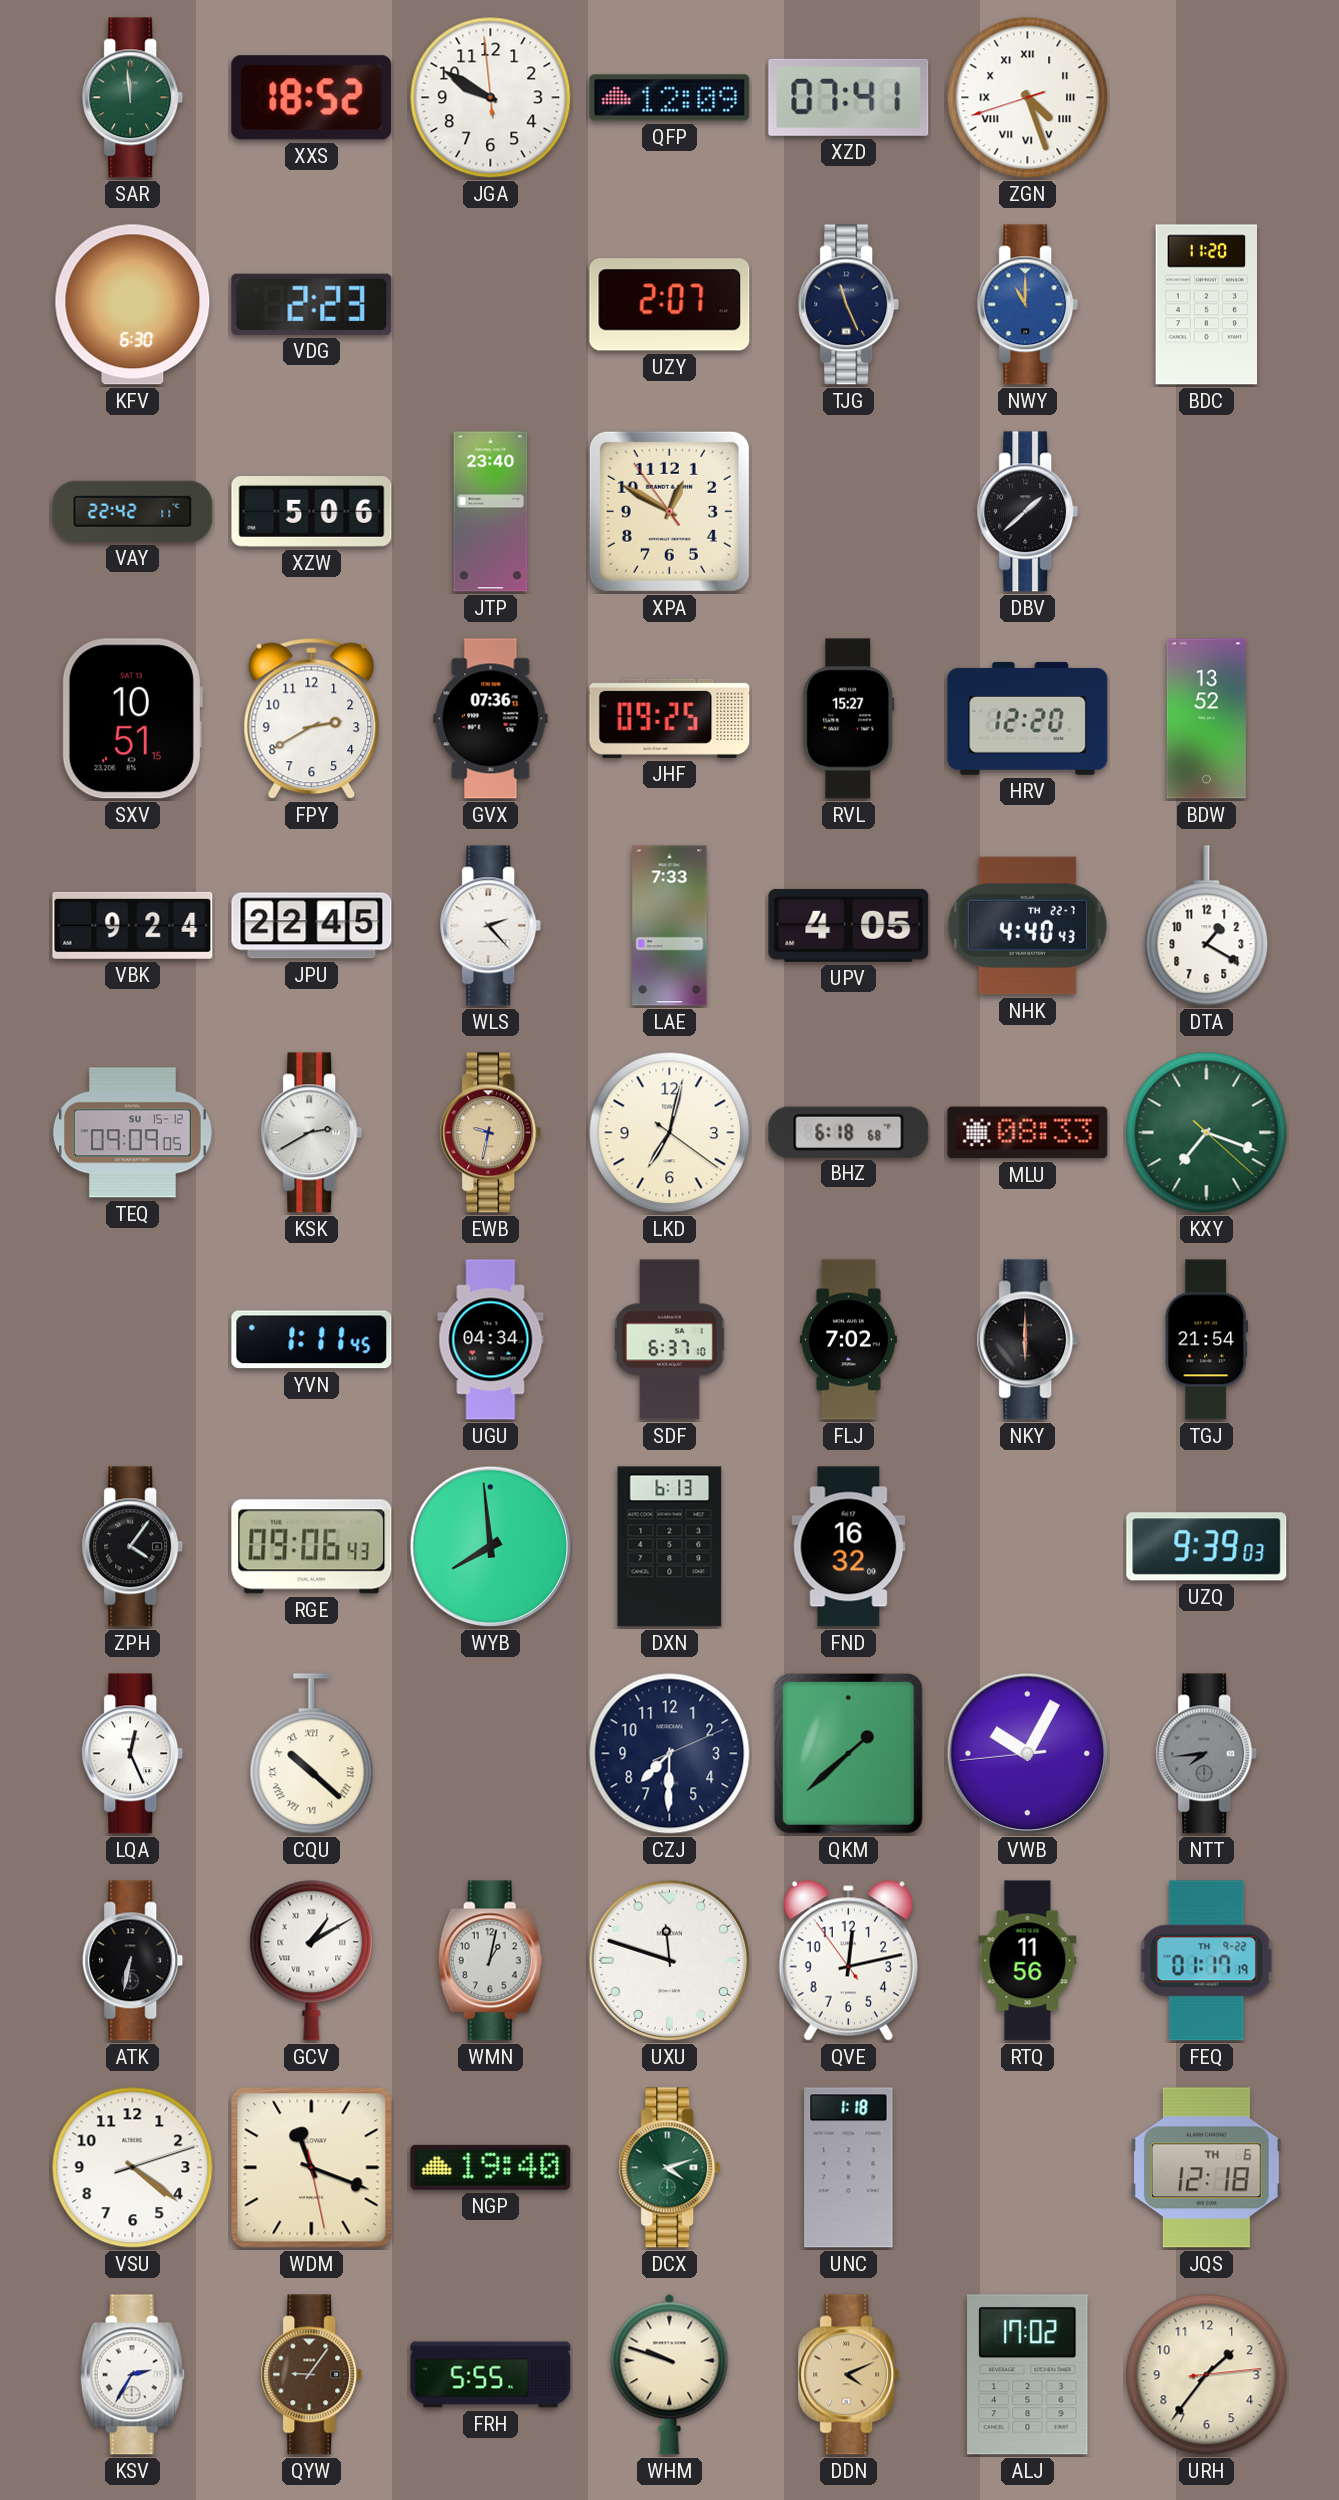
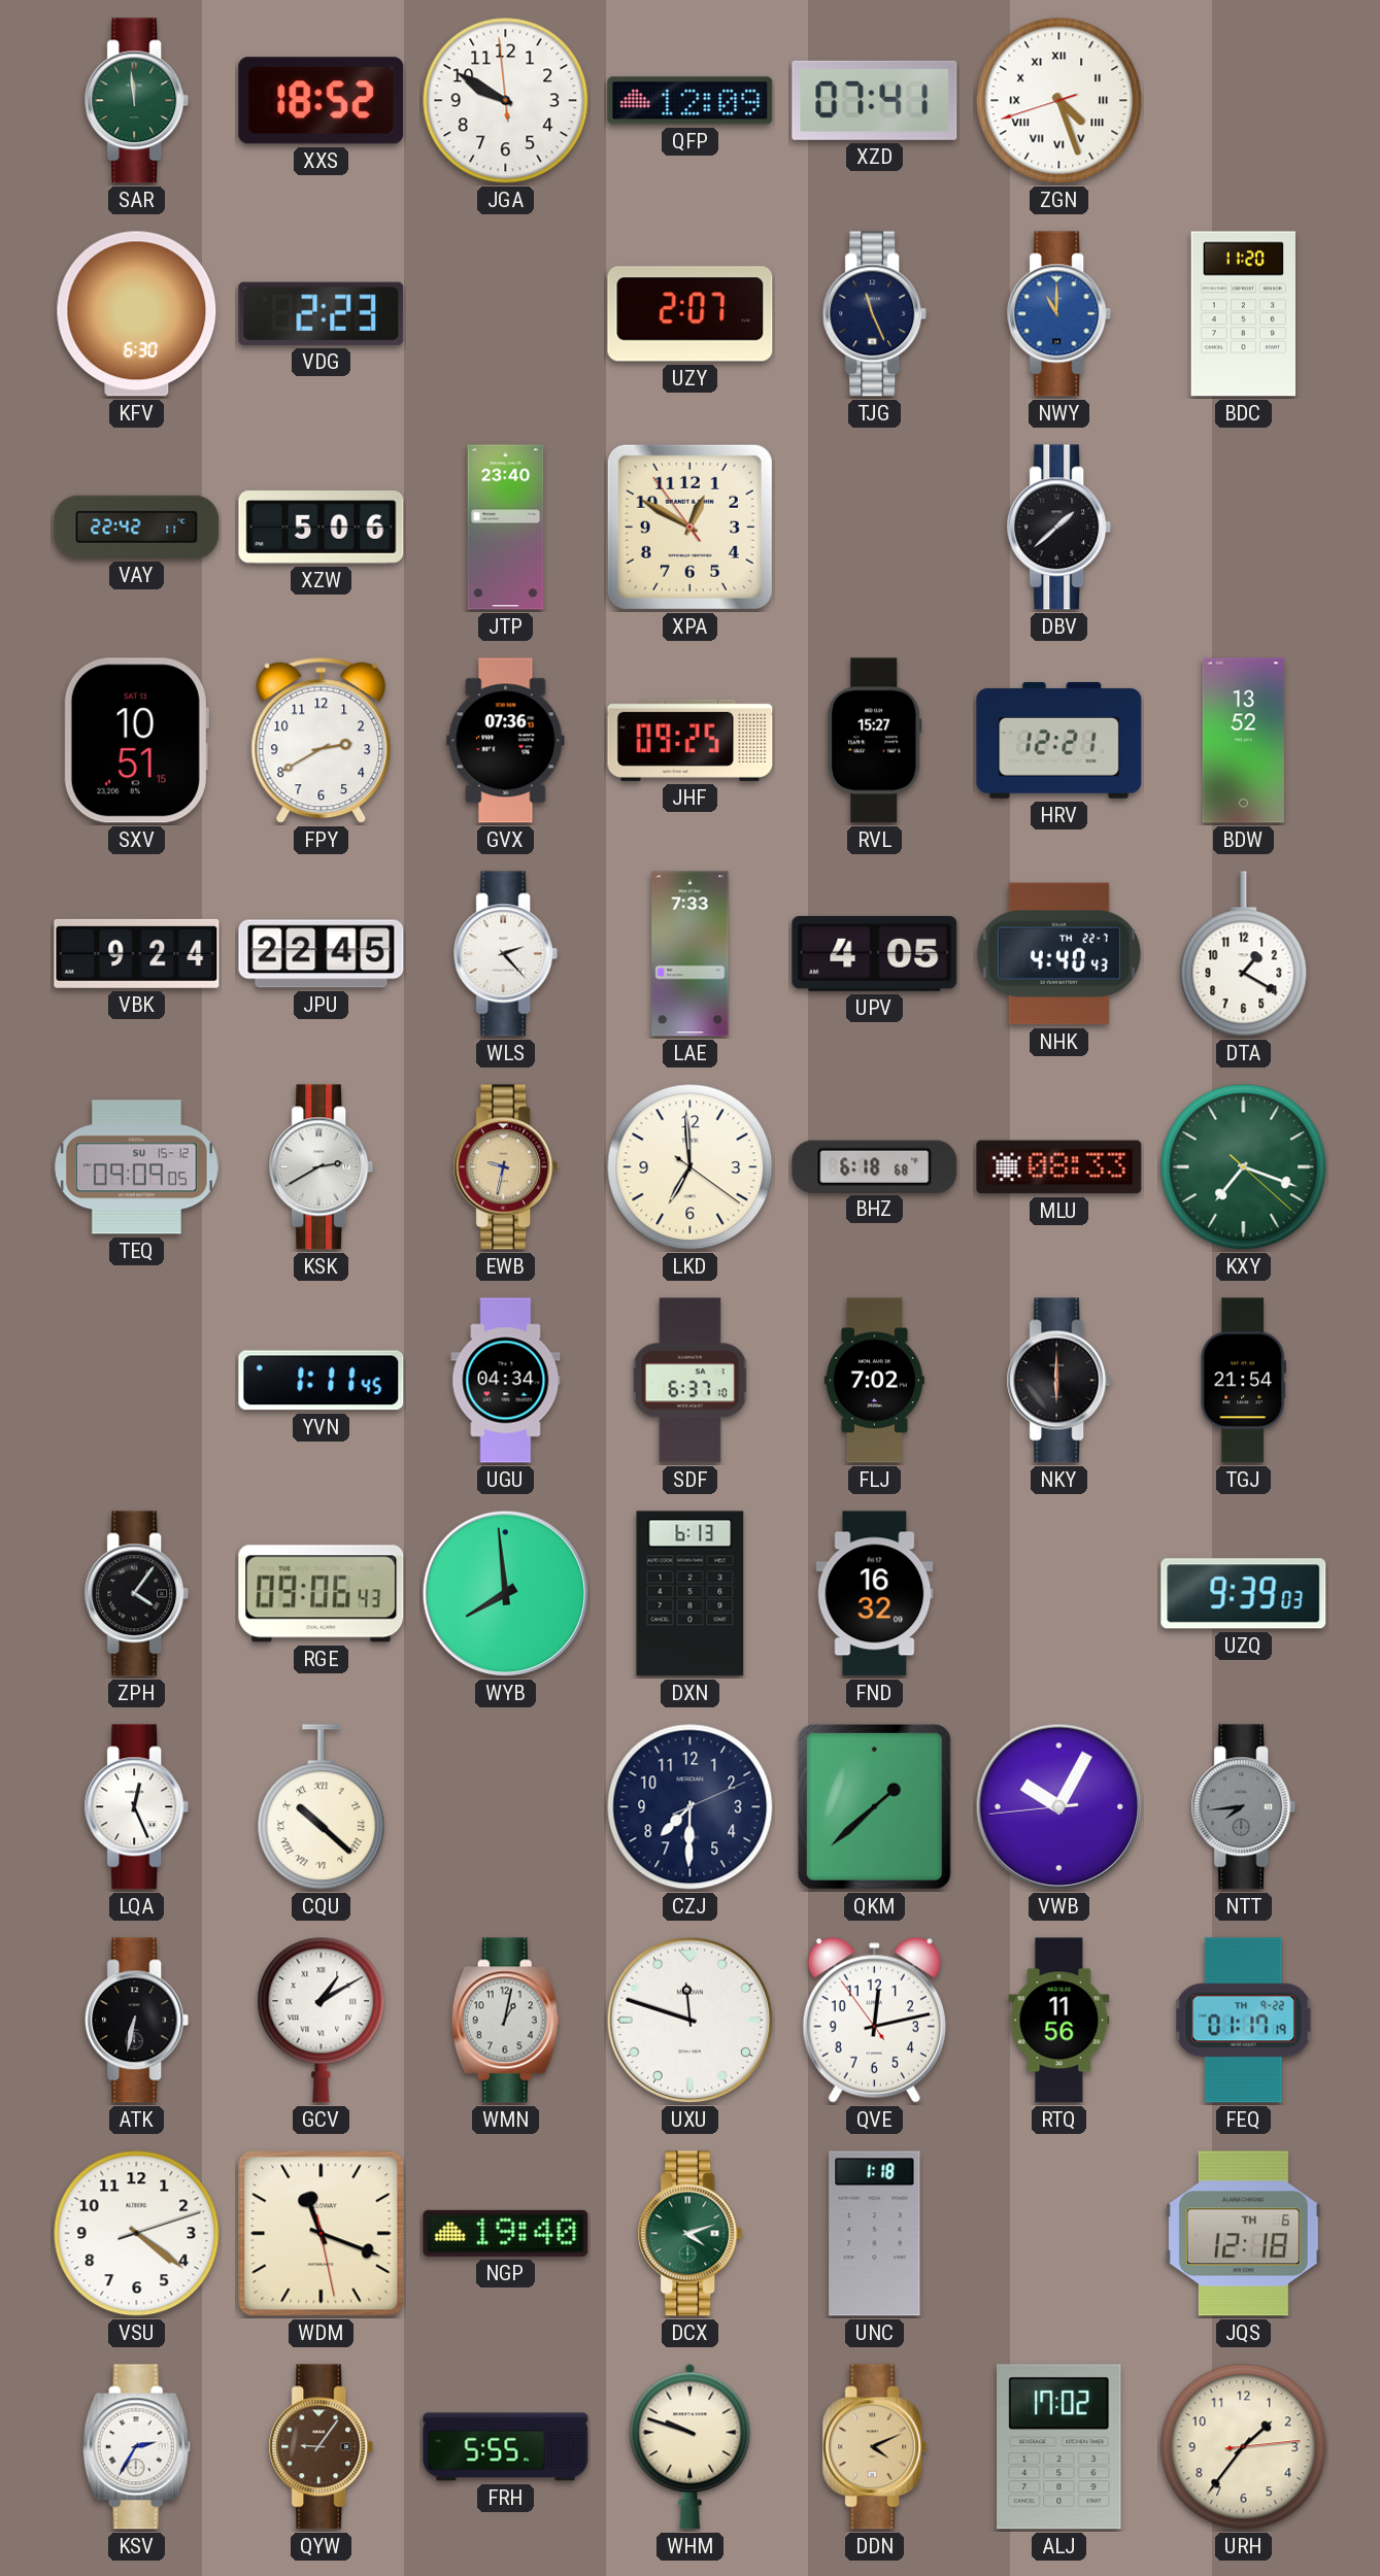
HRV: 12:20 -> 12:21 (1059, 740)
LKD: 7:02 -> 6:59 (691, 1167)
